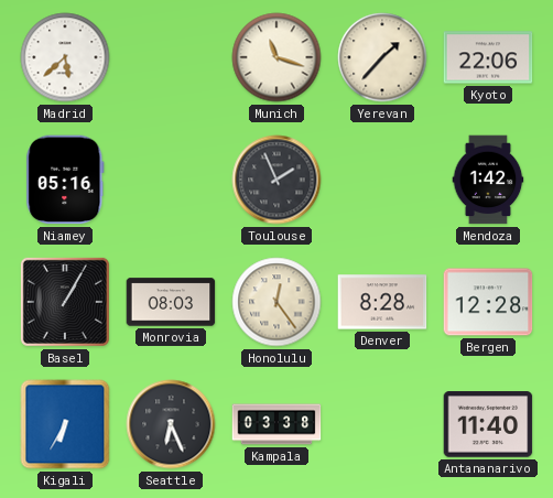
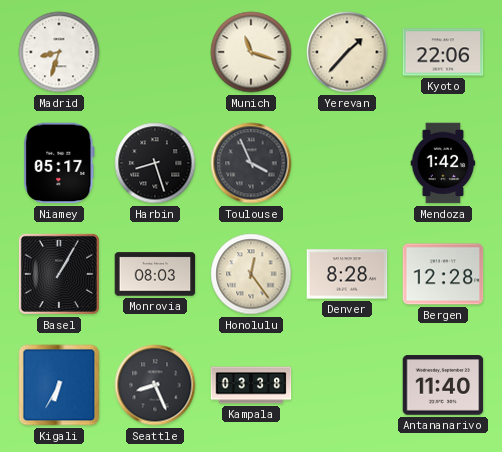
Madrid: 5:38 -> 8:33 (59, 52)
Niamey: 05:16 -> 05:17 (59, 163)
Harbin: none -> 8:27 (155, 163)
Toulouse: 1:56 -> 3:56 (251, 163)
Seattle: 6:26 -> 8:26 (155, 385)
